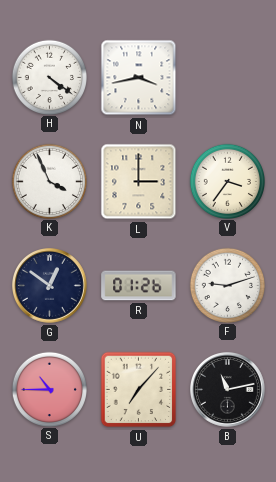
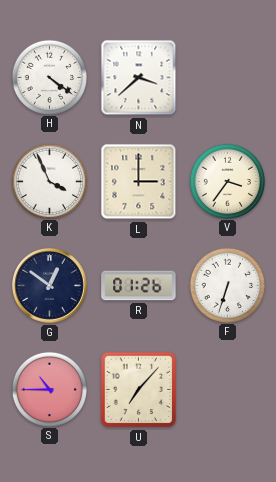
N: 3:43 -> 3:38 (139, 78)
F: 9:12 -> 6:33 (227, 285)
B: 11:13 -> none (228, 390)
